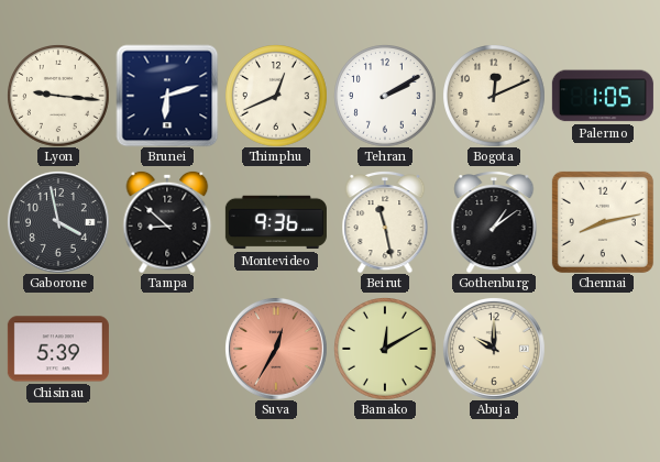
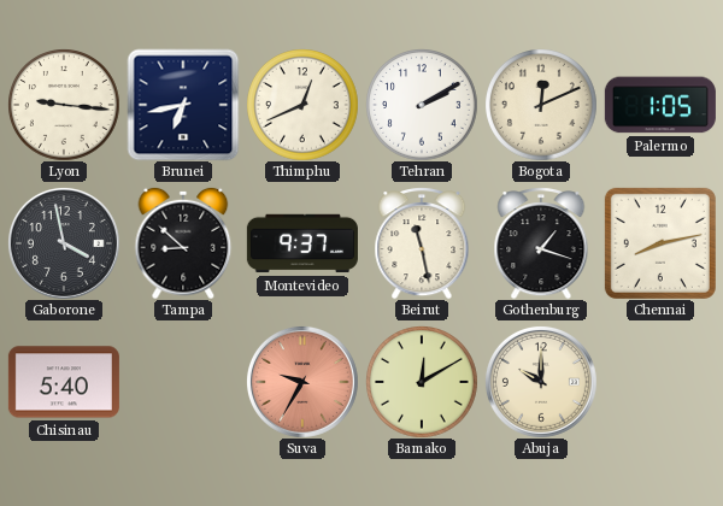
Brunei: 6:12 -> 6:43 (183, 105)
Montevideo: 9:36 -> 9:37 (302, 243)
Gothenburg: 1:09 -> 1:18 (541, 243)
Chisinau: 5:39 -> 5:40 (64, 382)
Suva: 12:35 -> 9:35 (302, 382)
